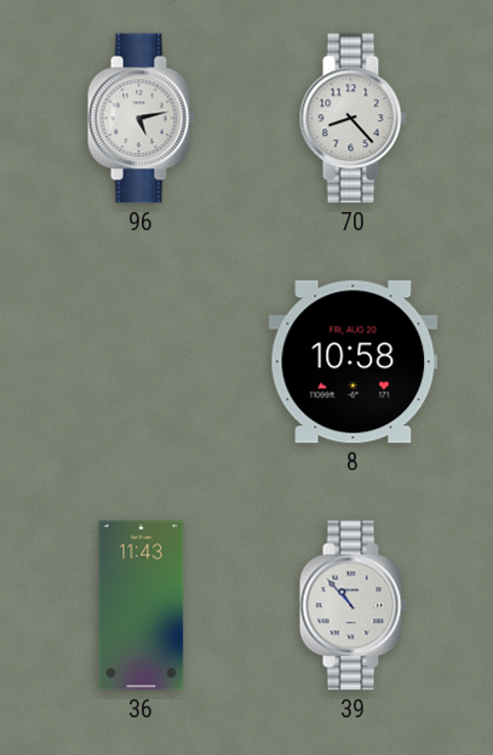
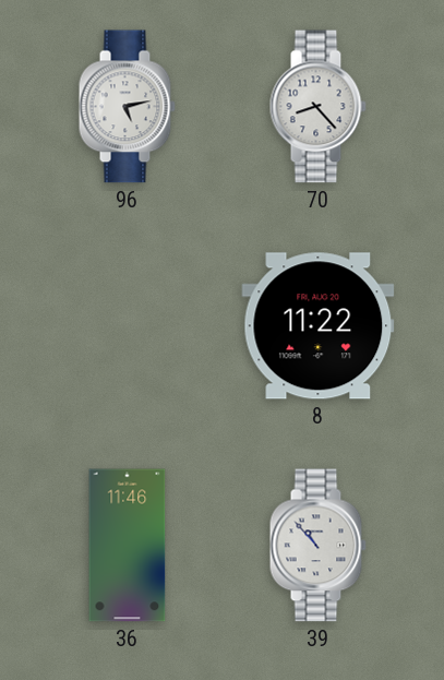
8: 10:58 -> 11:22 (319, 326)
36: 11:43 -> 11:46 (128, 546)
